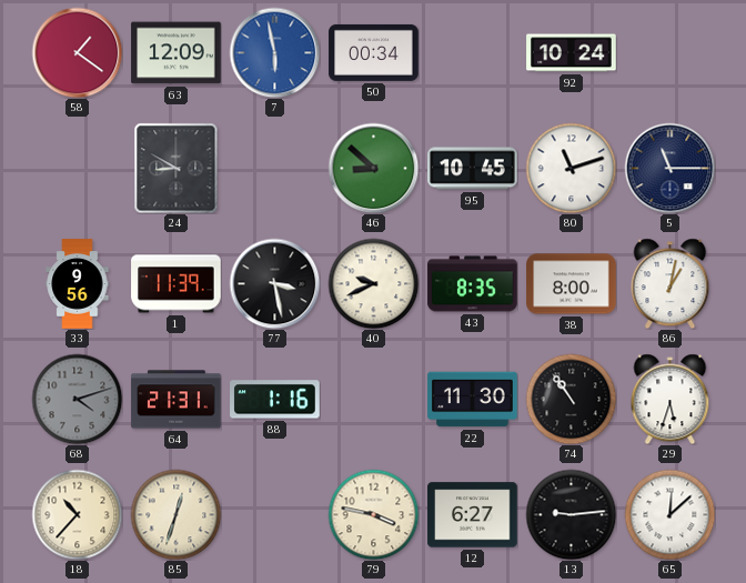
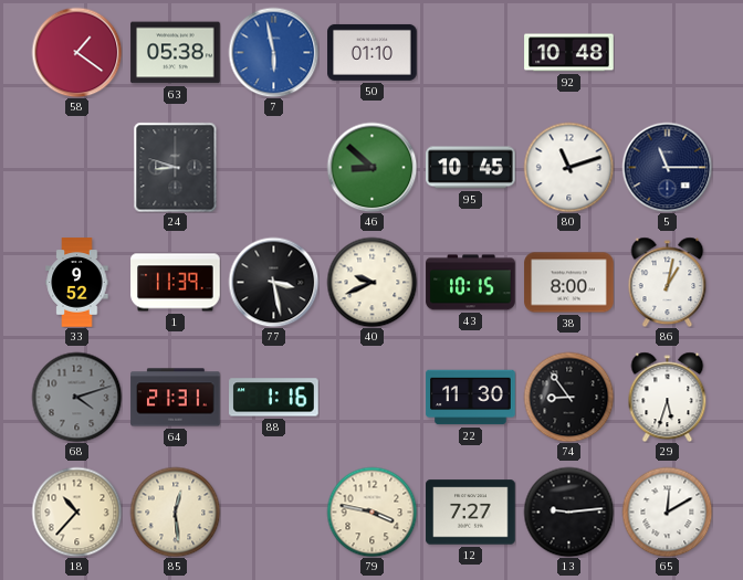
63: 12:09 -> 05:38 (176, 53)
50: 00:34 -> 01:10 (373, 52)
92: 10:24 -> 10:48 (569, 53)
24: 8:50 -> 8:48 (176, 167)
33: 9:56 -> 9:52 (77, 283)
43: 8:35 -> 10:15 (471, 283)
74: 10:54 -> 8:54 (568, 397)
85: 12:33 -> 12:29 (175, 512)
12: 6:27 -> 7:27 (471, 513)
65: 12:08 -> 12:10 (667, 512)
